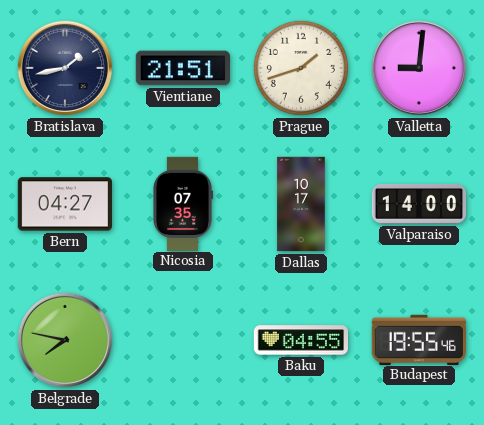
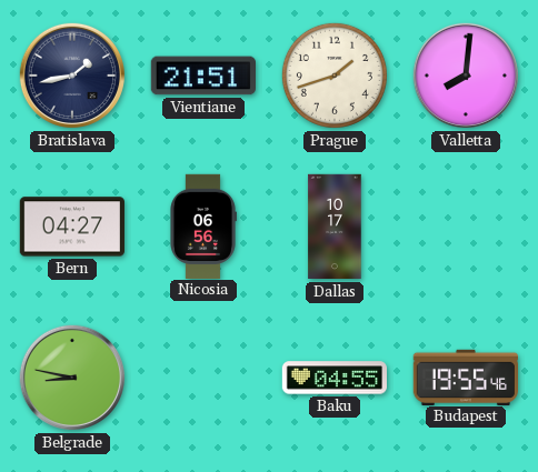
Valletta: 9:01 -> 8:01 (466, 76)
Nicosia: 07:35 -> 06:56 (203, 225)
Valparaiso: 14:00 -> none (418, 205)
Belgrade: 7:47 -> 8:47 (72, 378)
